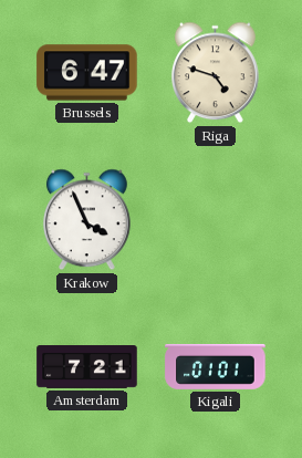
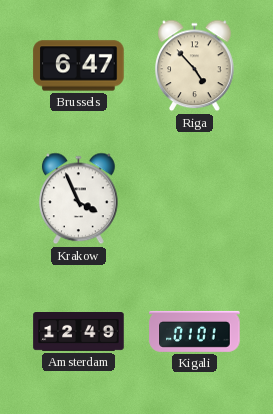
Riga: 4:48 -> 4:53 (195, 66)
Amsterdam: 7:21 -> 12:49 (79, 332)
